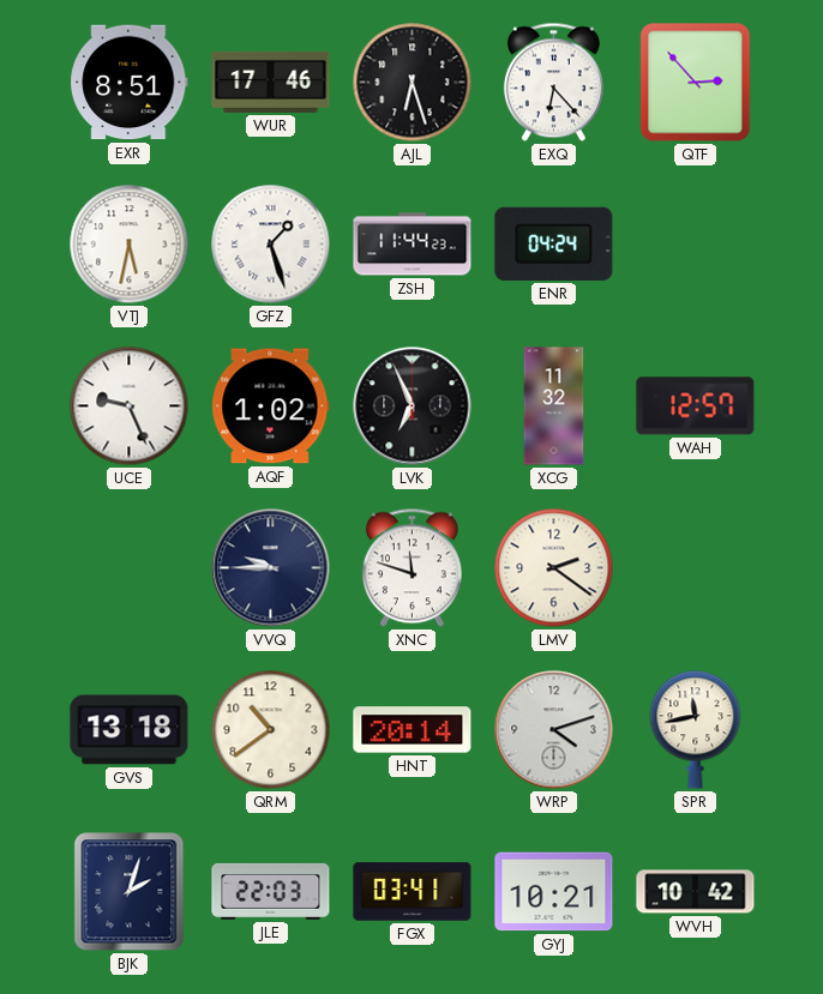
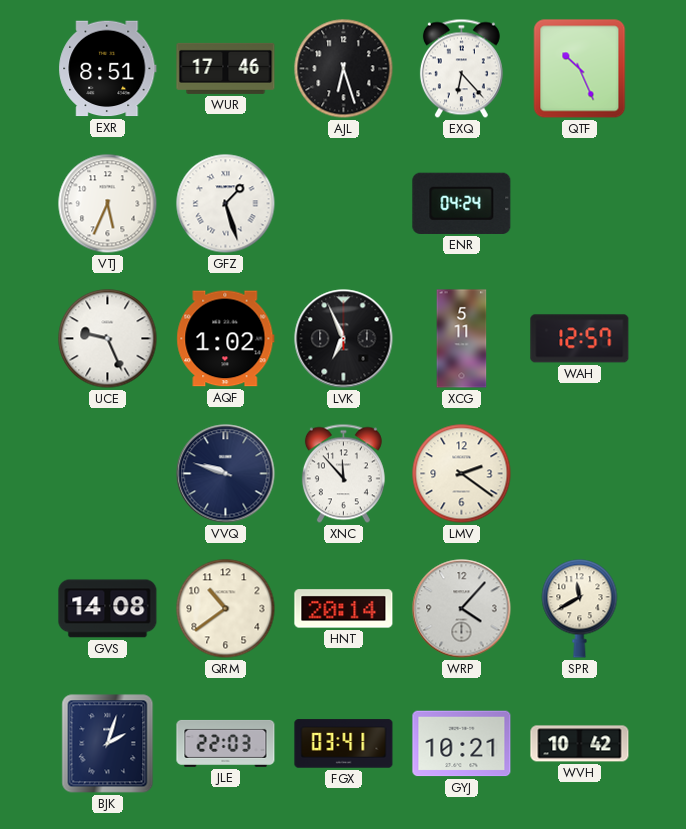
QTF: 2:53 -> 10:26 (580, 69)
VTJ: 5:32 -> 5:34 (108, 204)
ZSH: 11:44 -> none (413, 245)
XCG: 11:32 -> 5:11 (462, 339)
VVQ: 9:45 -> 9:48 (226, 474)
XNC: 11:48 -> 11:53 (343, 474)
GVS: 13:18 -> 14:08 (108, 609)
WRP: 4:12 -> 4:07 (462, 609)
SPR: 11:43 -> 11:40 (580, 609)
